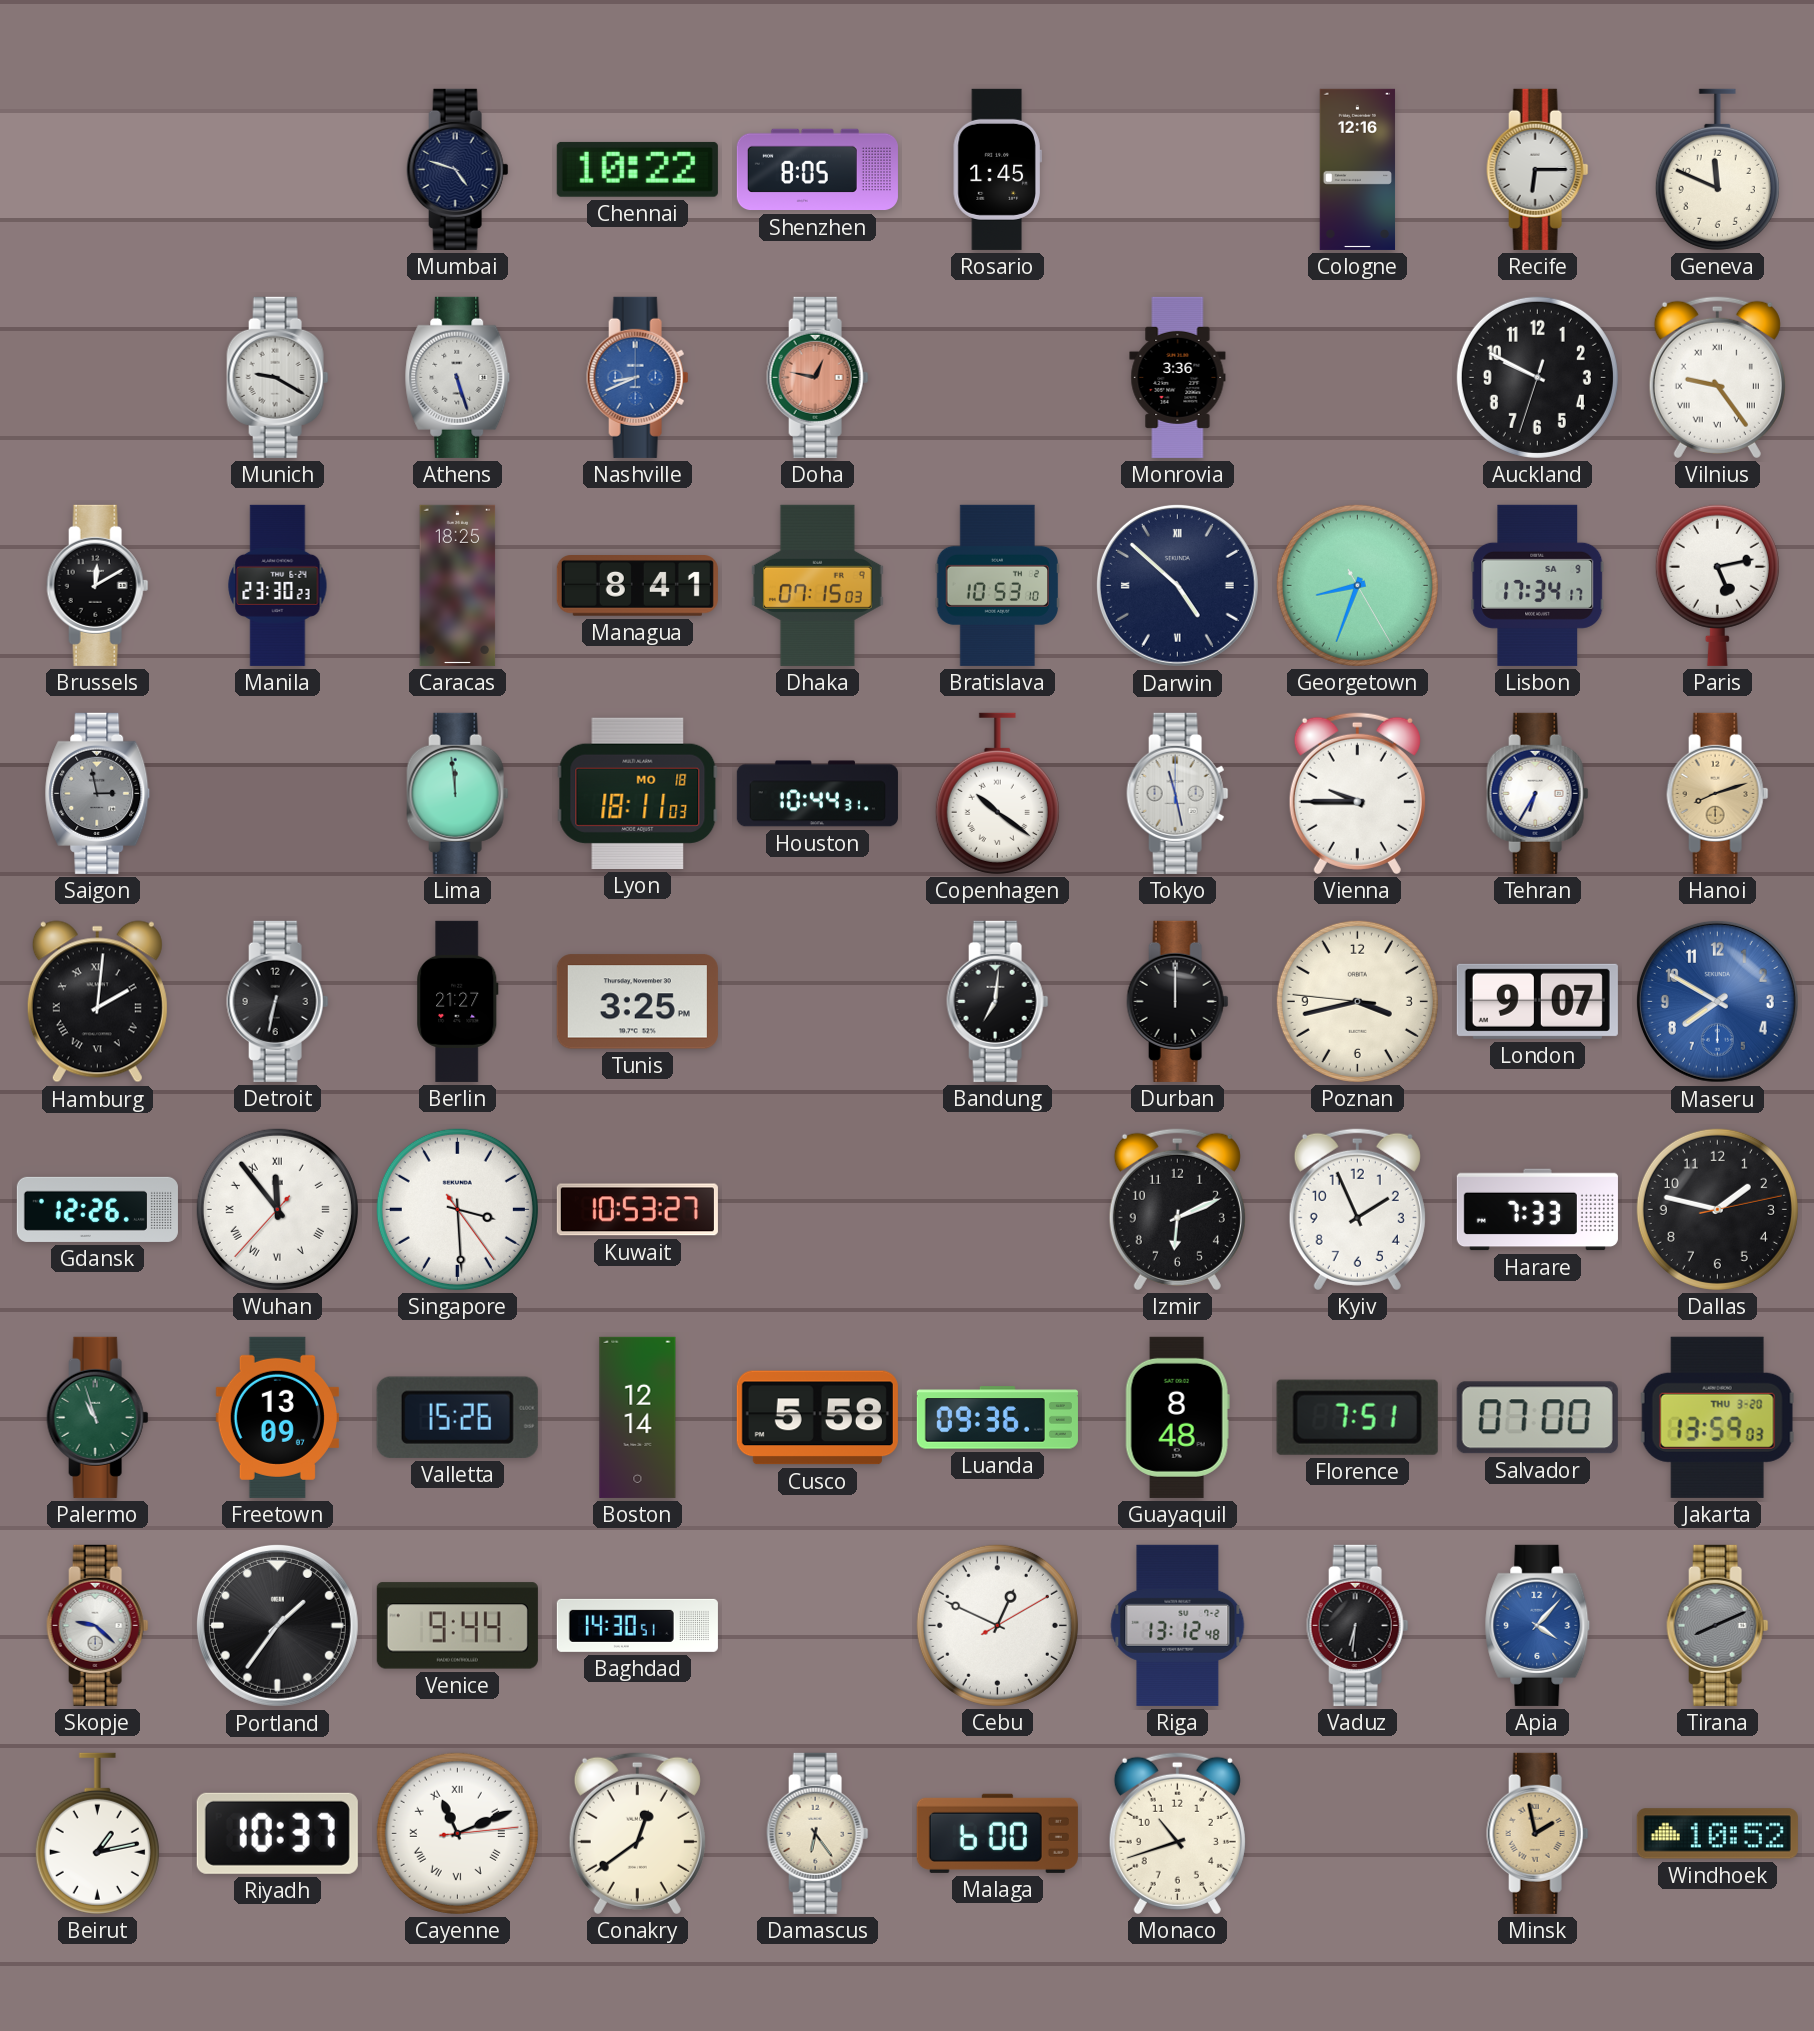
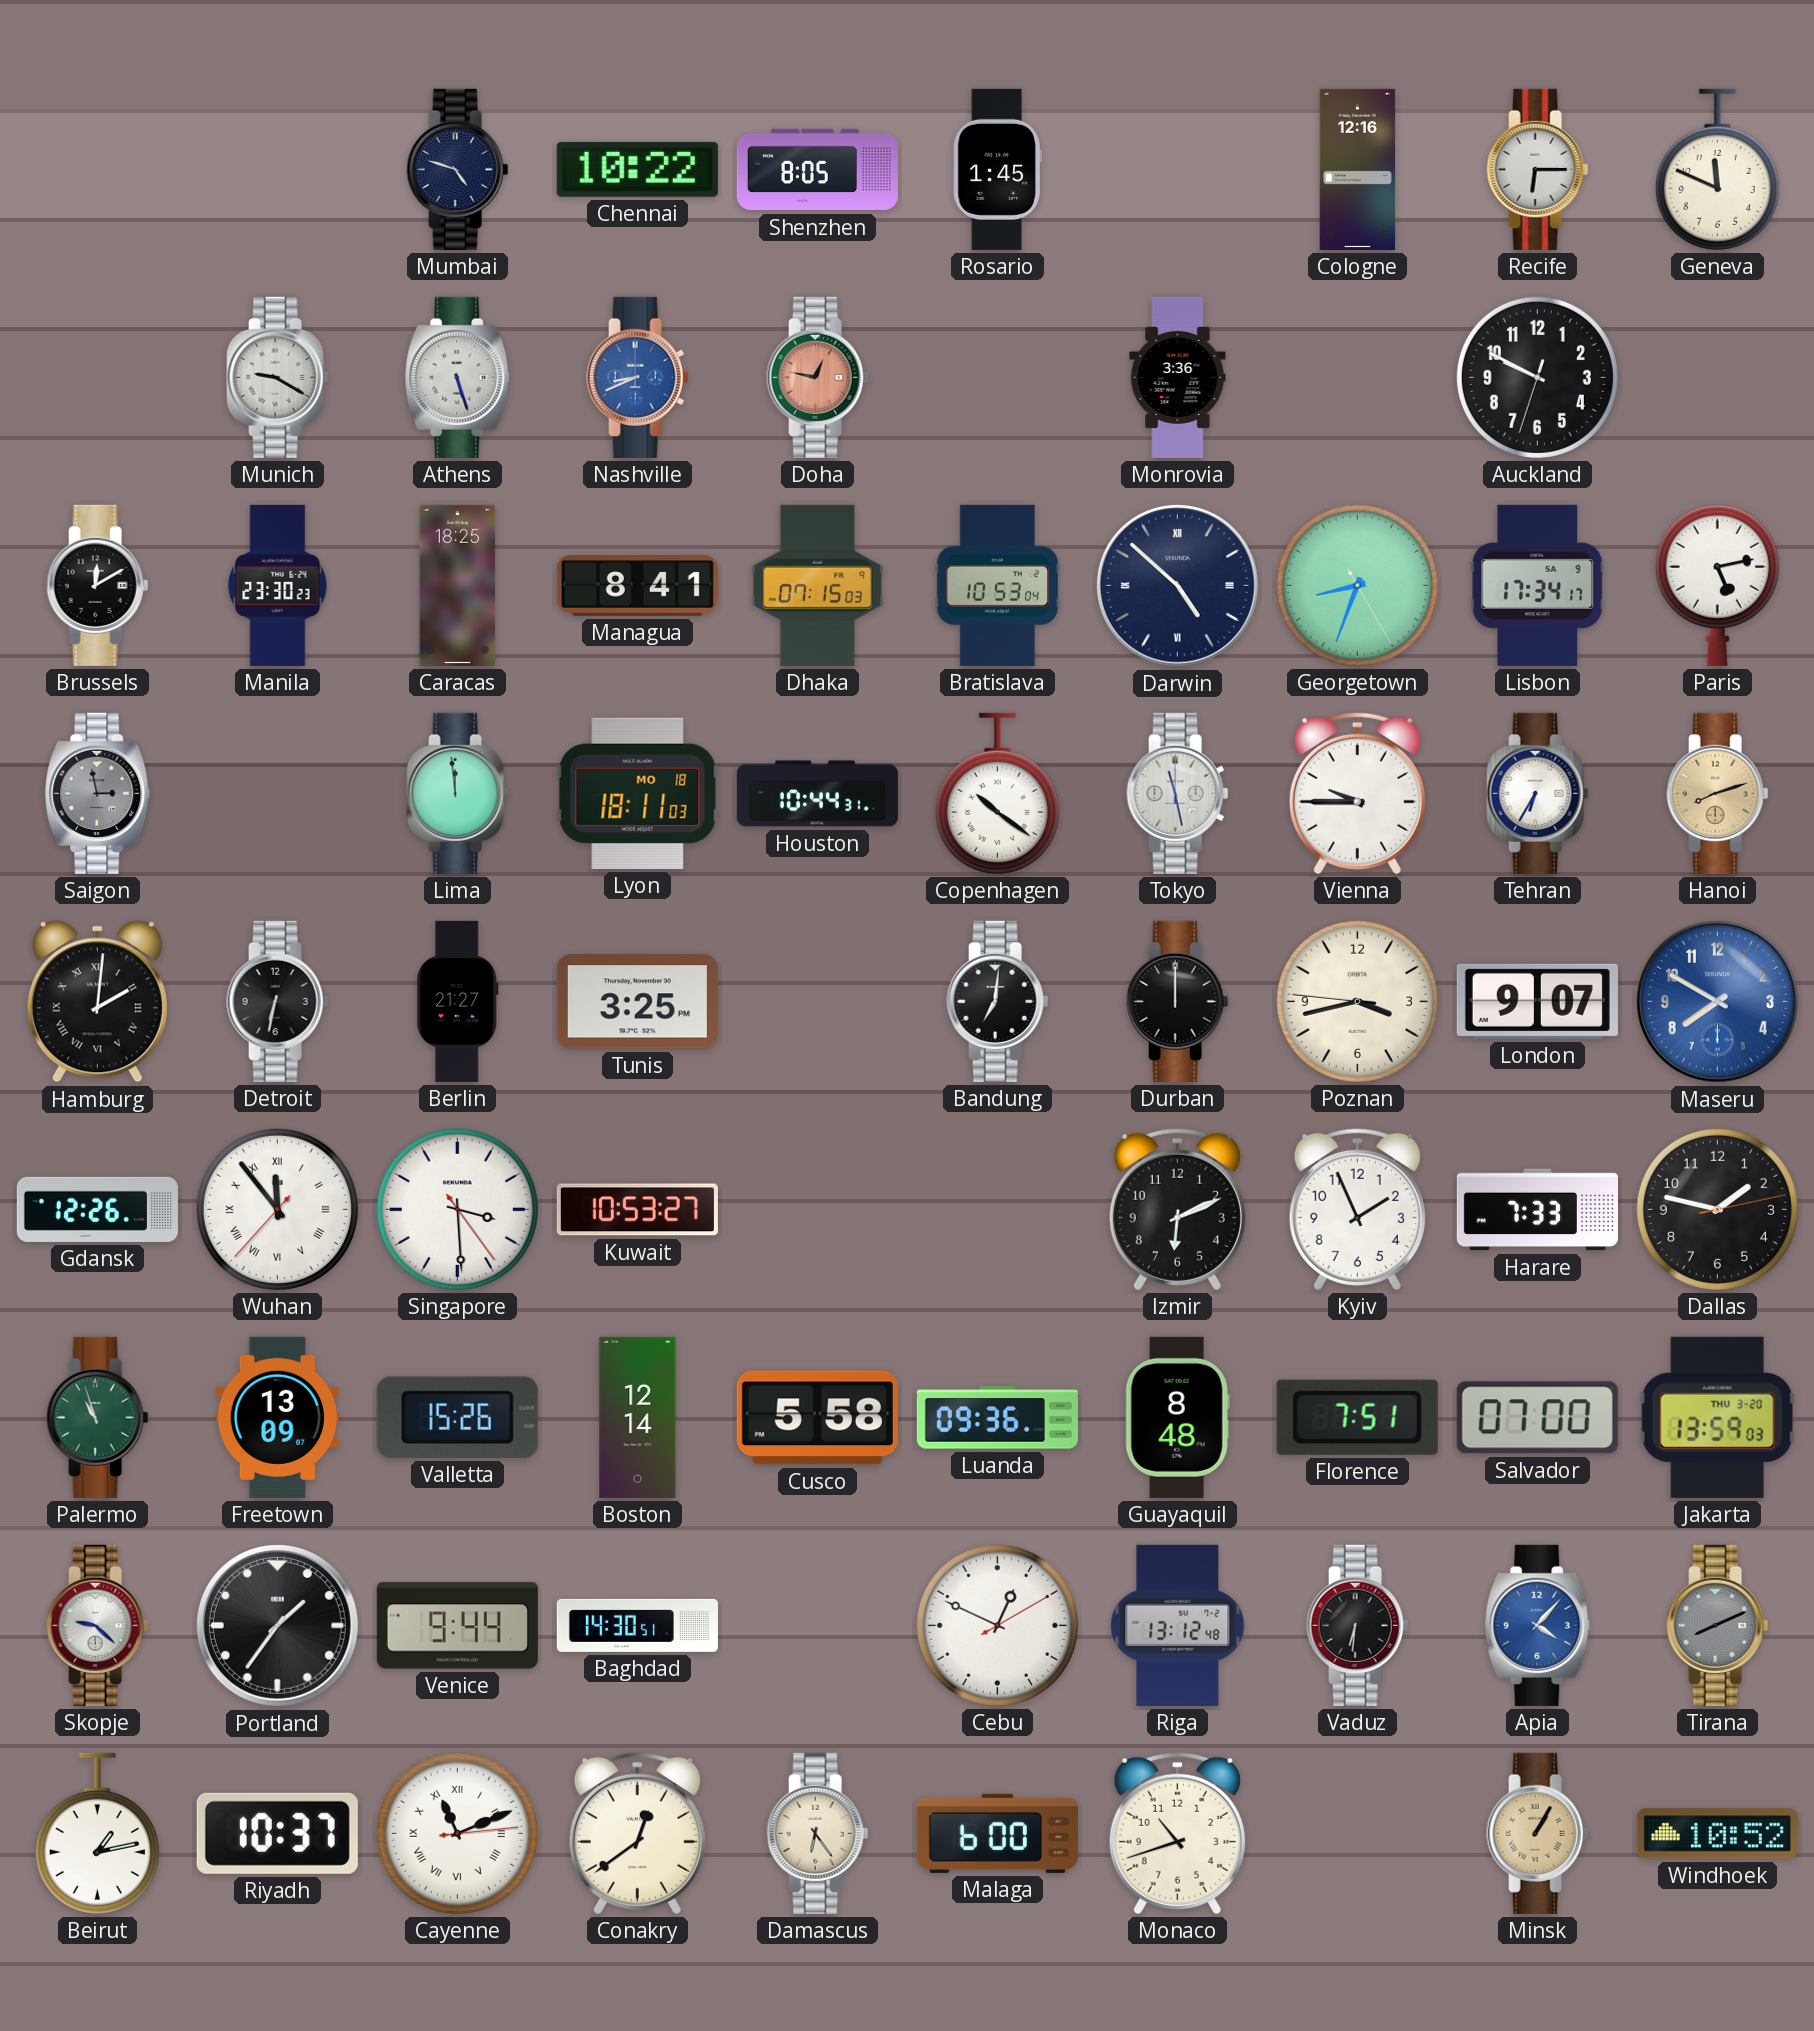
Vilnius: 9:24 -> none (1717, 377)
Bratislava: 10:53:10 -> 10:53:04 (998, 585)
Minsk: 1:58 -> 1:05 (1538, 1833)
